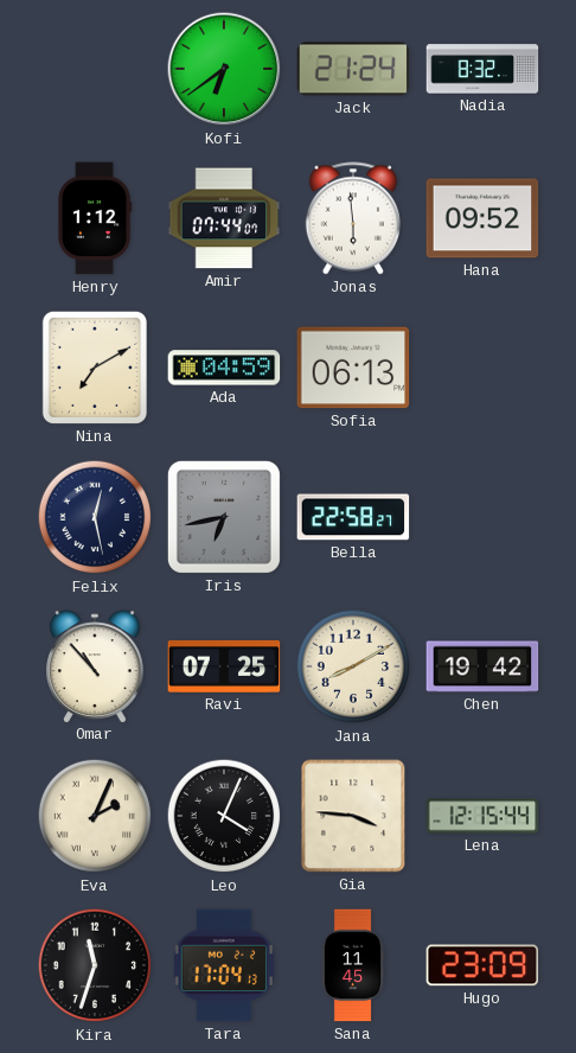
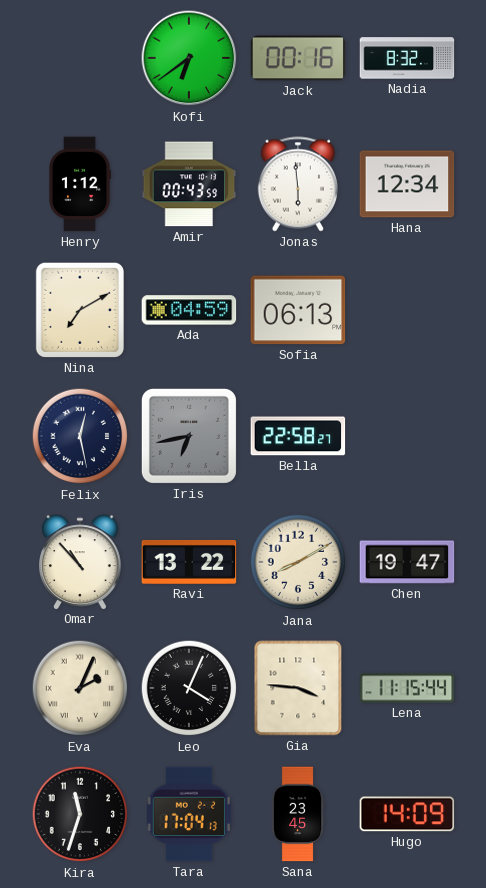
Jack: 21:24 -> 00:16 (298, 58)
Amir: 07:44 -> 00:43 (189, 184)
Hana: 09:52 -> 12:34 (407, 184)
Ravi: 07:25 -> 13:22 (189, 562)
Chen: 19:42 -> 19:47 (407, 562)
Lena: 12:15 -> 11:15 (407, 688)
Sana: 11:45 -> 23:45 (298, 814)
Hugo: 23:09 -> 14:09 (407, 814)
